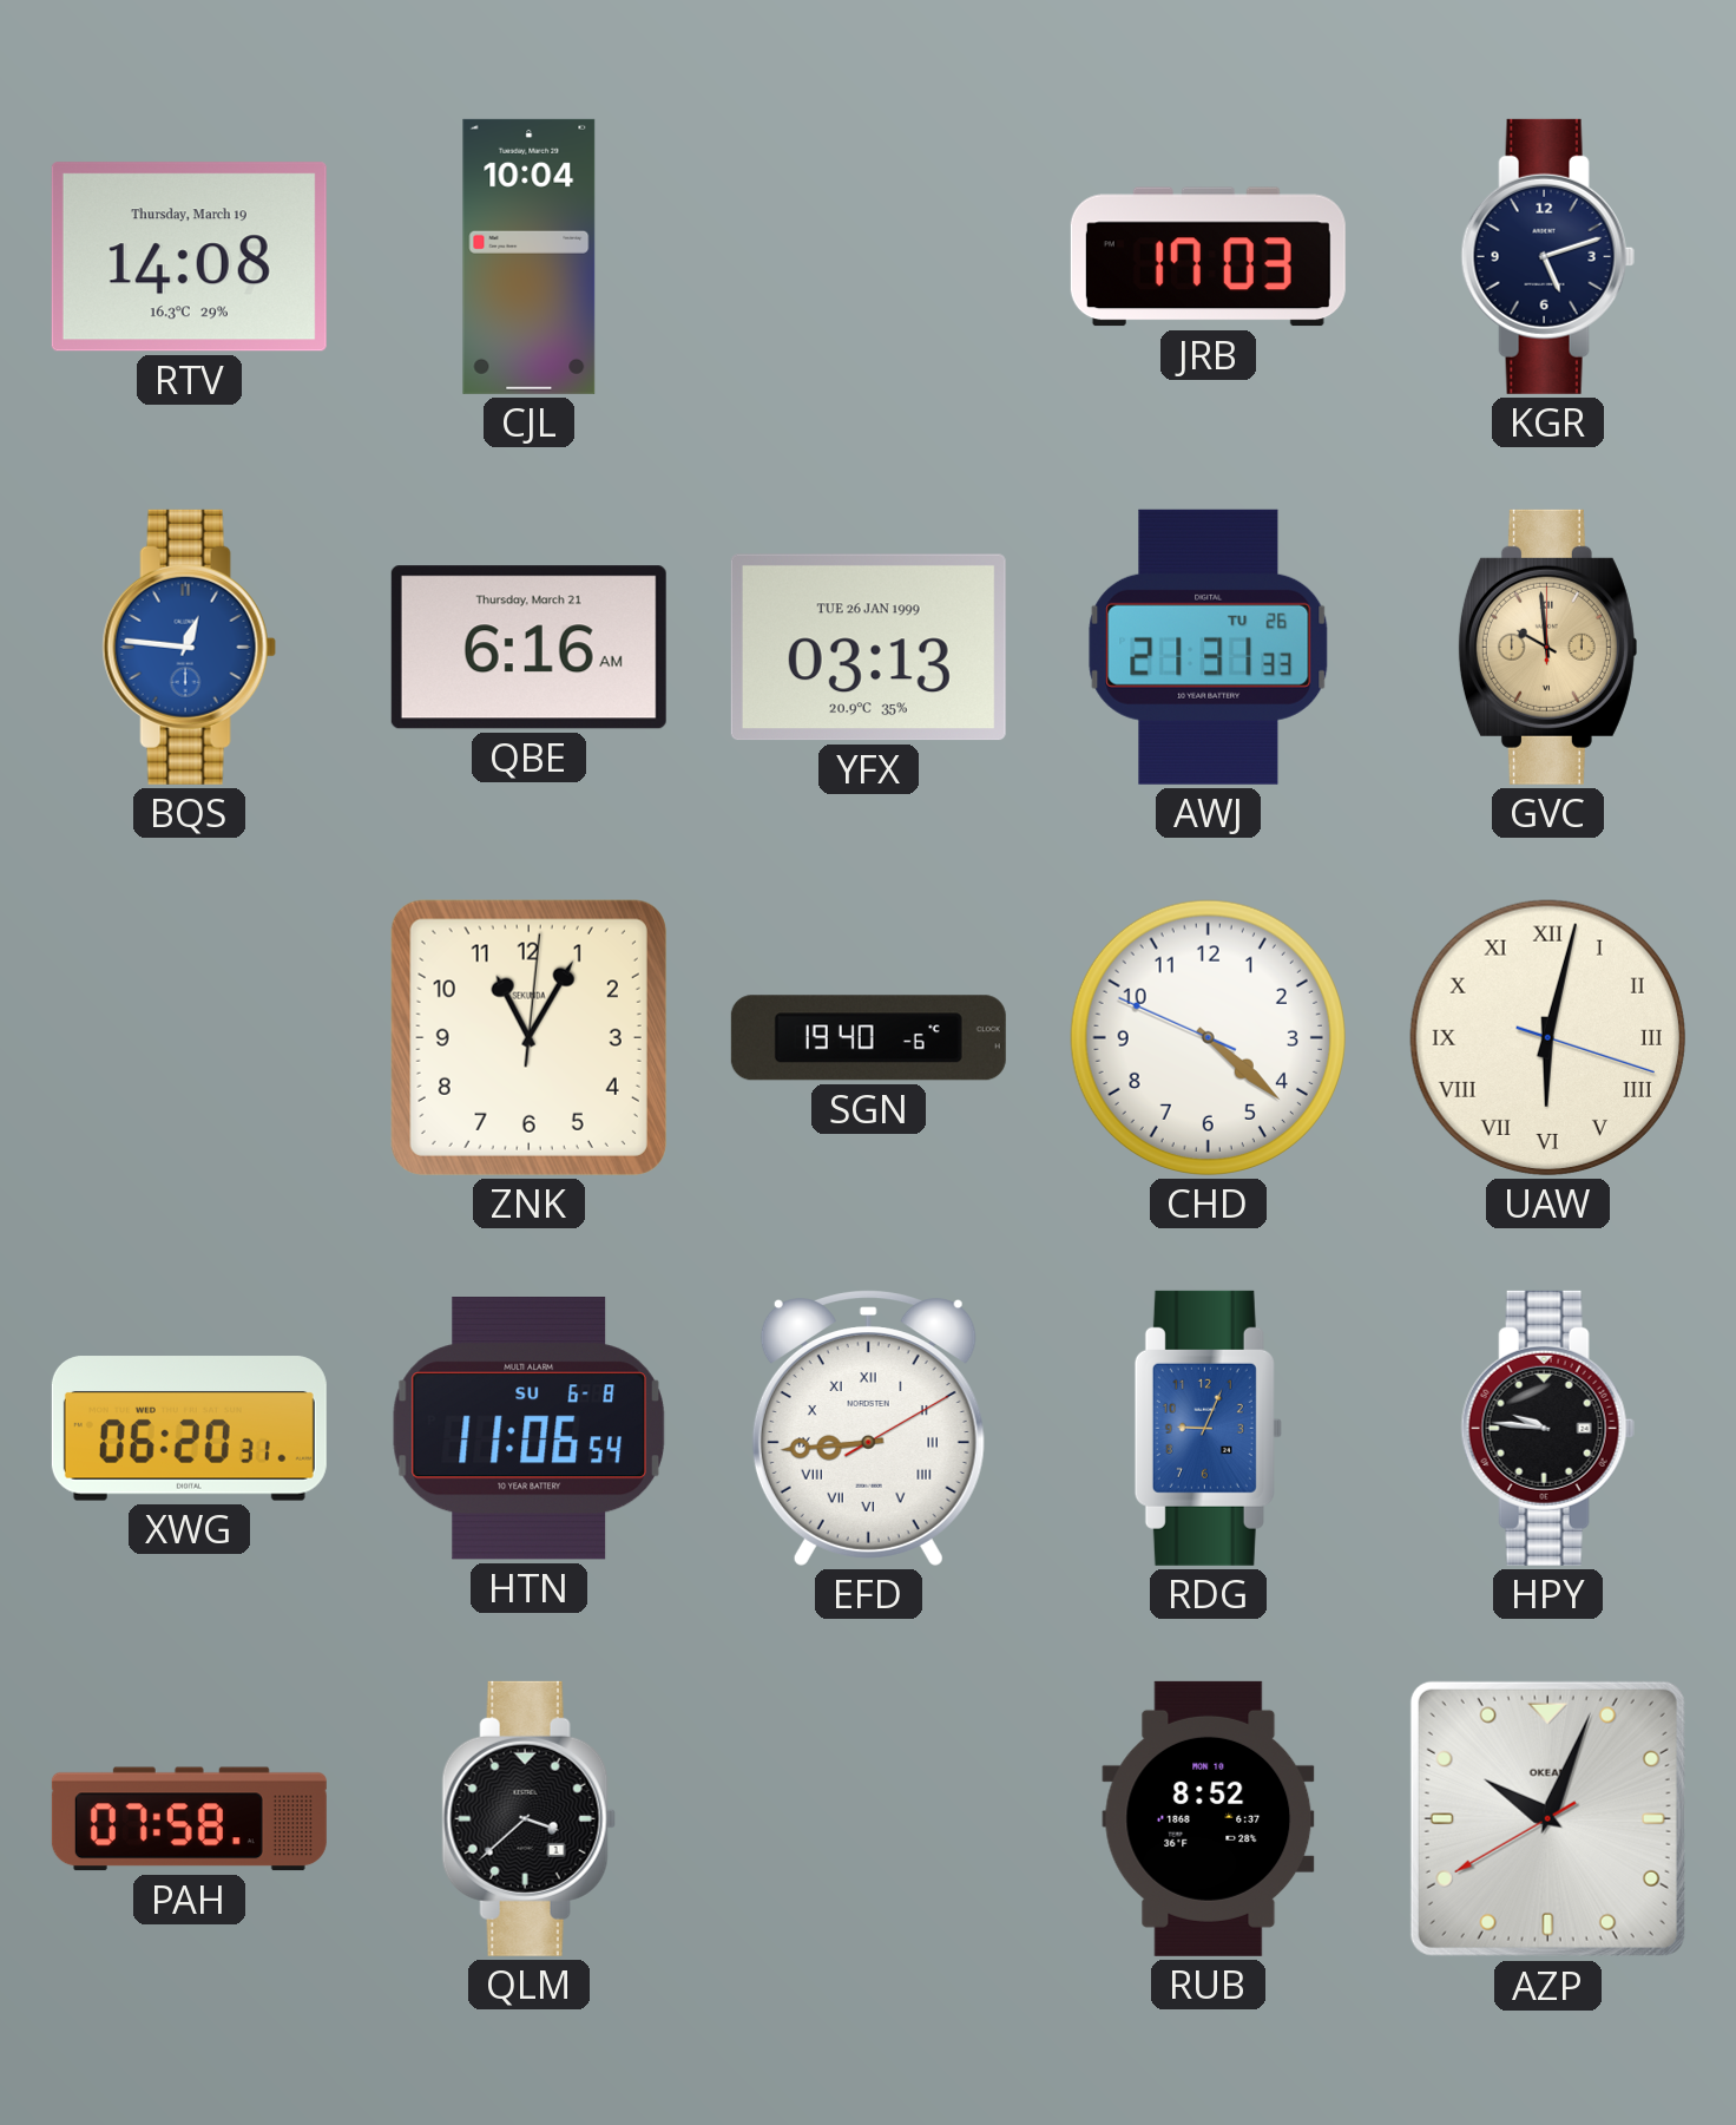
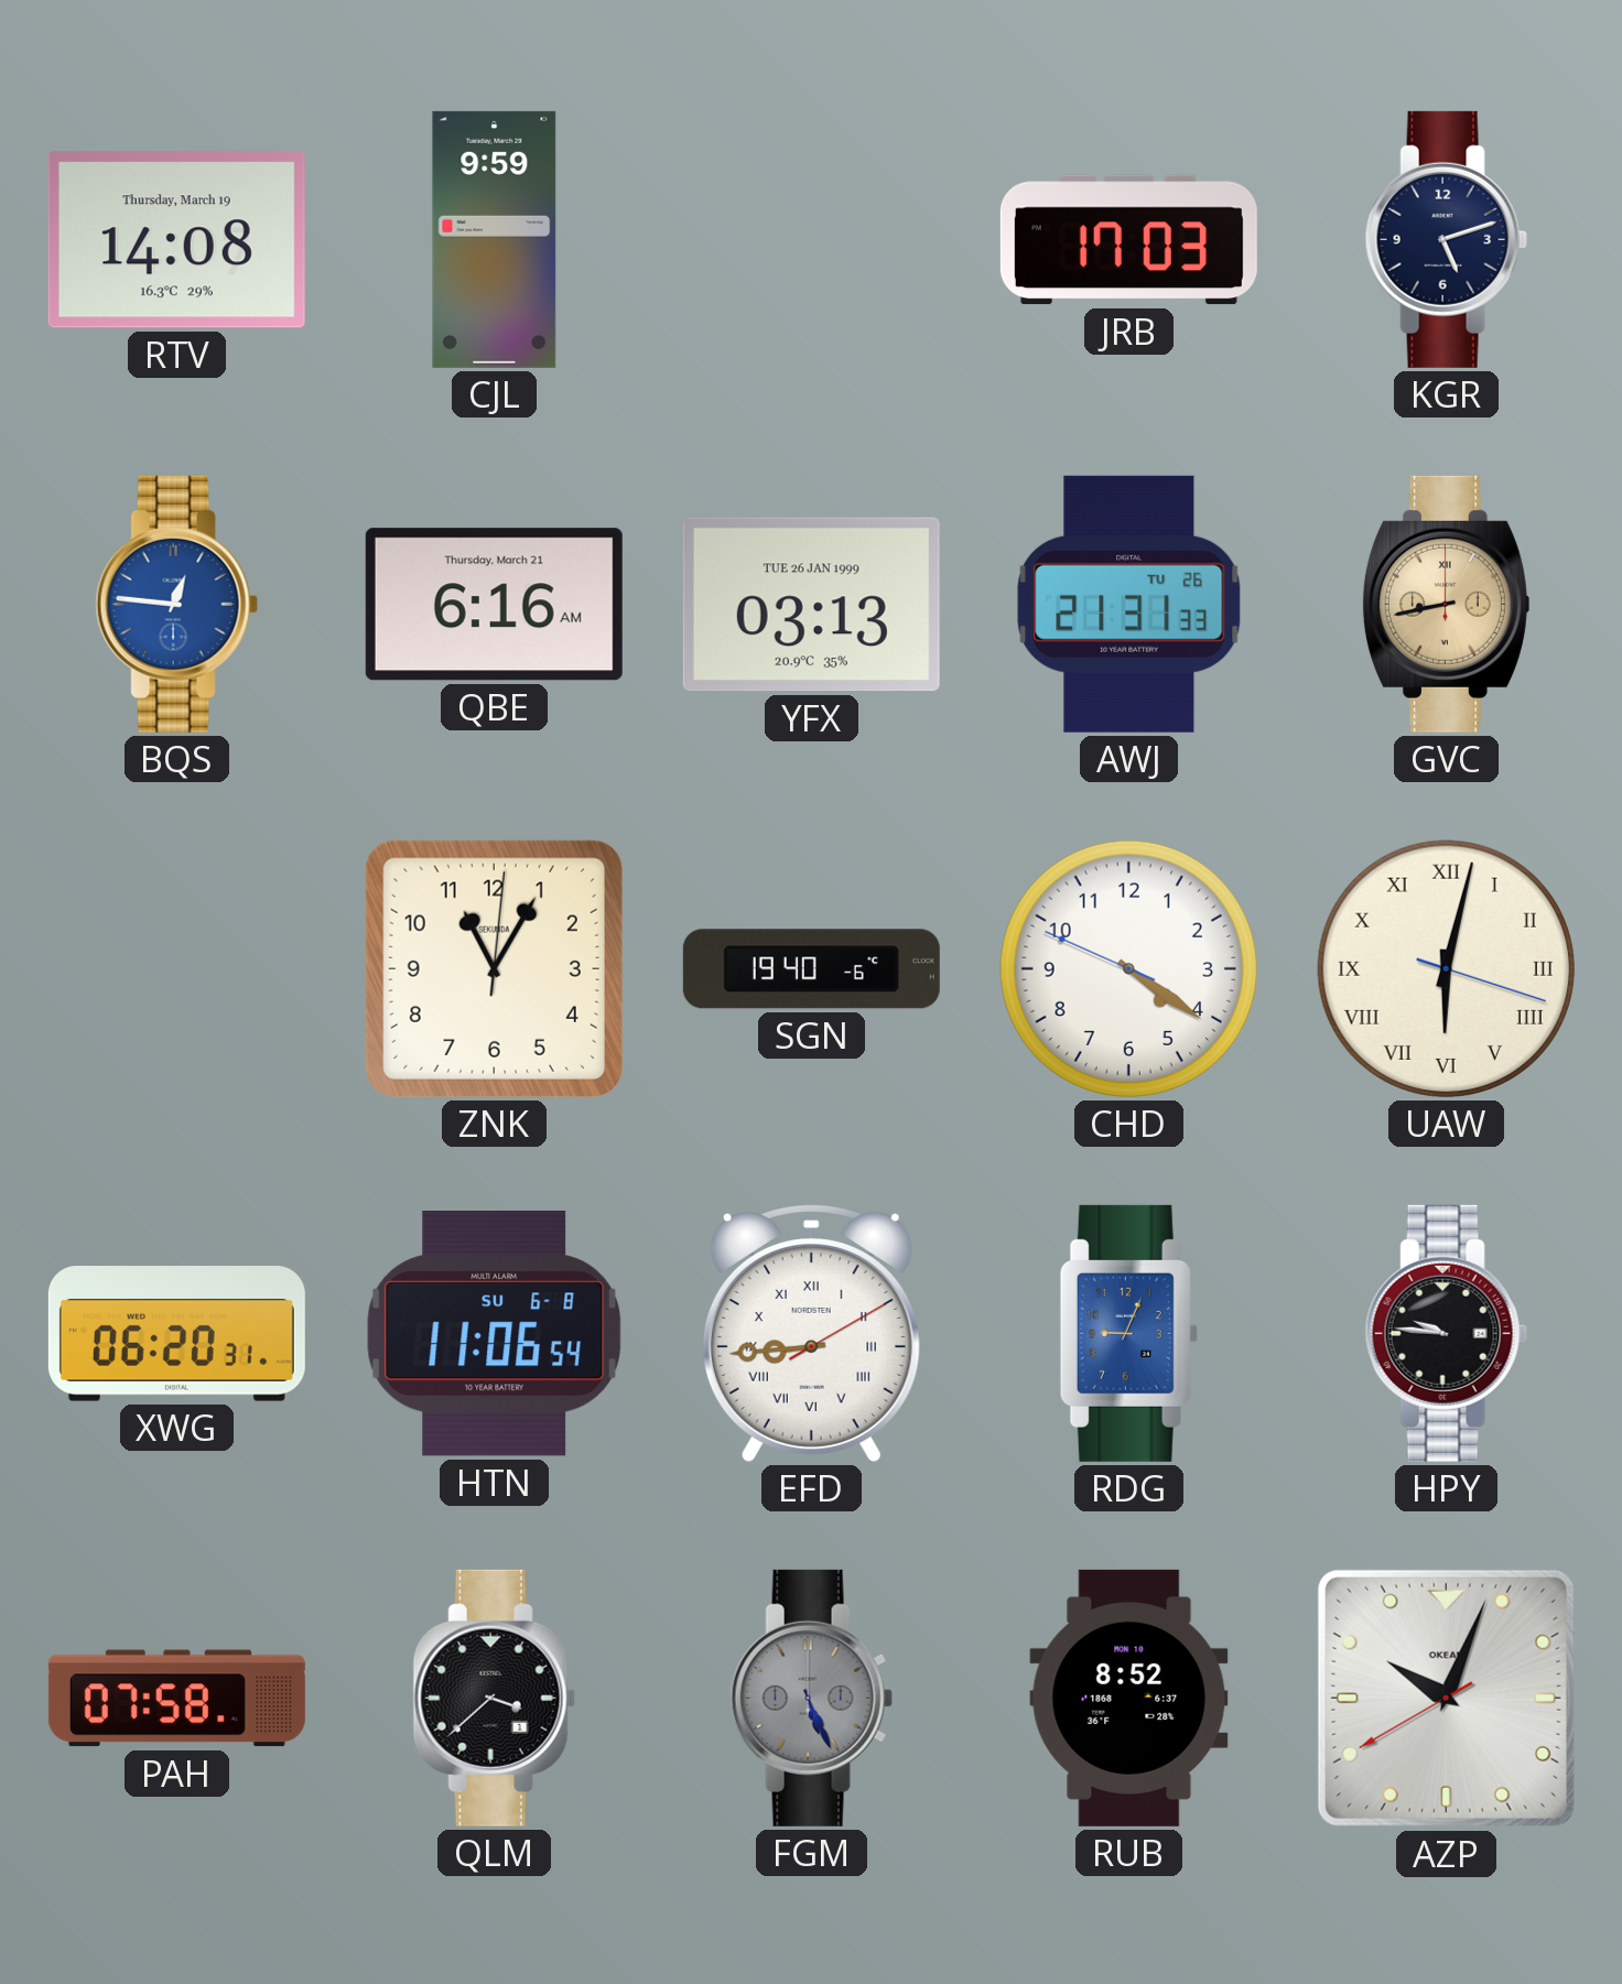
CJL: 10:04 -> 9:59 (495, 239)
GVC: 9:59 -> 8:43 (1446, 604)
CHD: 4:21 -> 4:20 (1128, 968)
FGM: none -> 5:26 (811, 1698)
